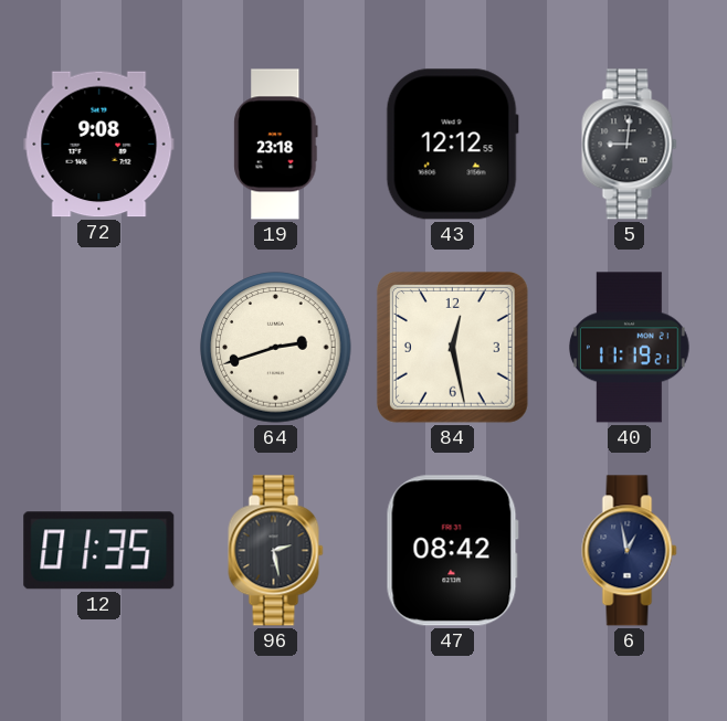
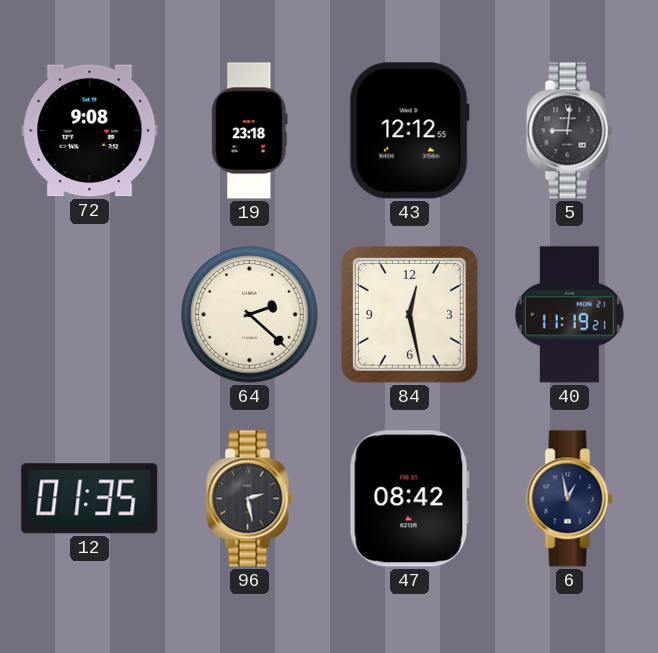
64: 2:42 -> 2:22 (250, 315)
